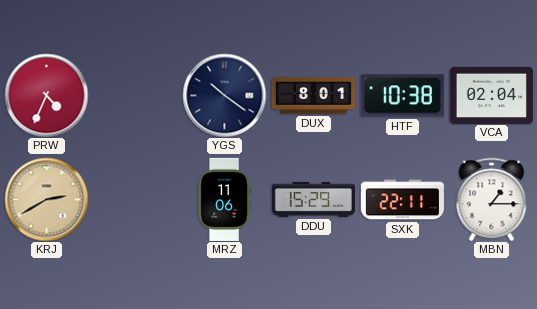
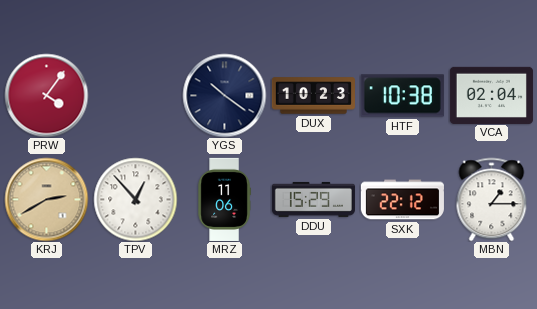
PRW: 4:34 -> 4:06 (46, 95)
DUX: 8:01 -> 10:23 (313, 96)
TPV: none -> 12:53 (135, 199)
SXK: 22:11 -> 22:12 (402, 200)
